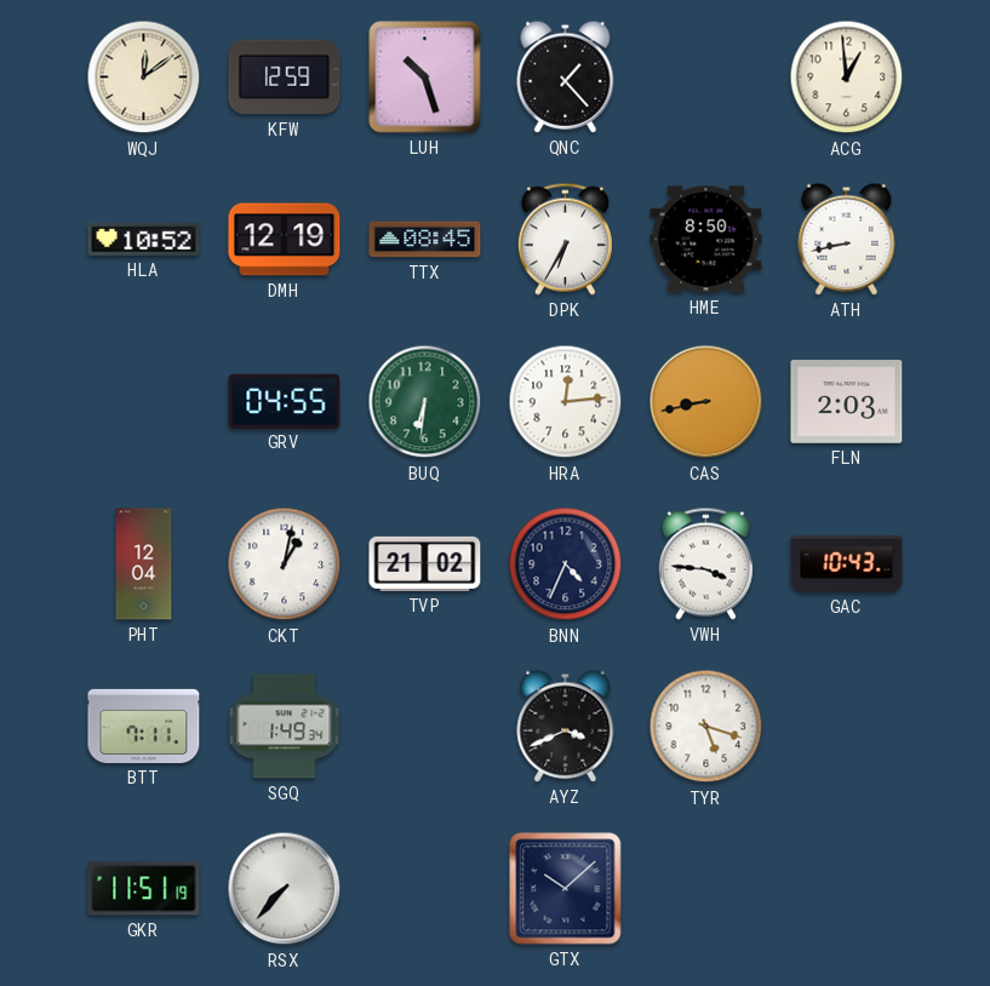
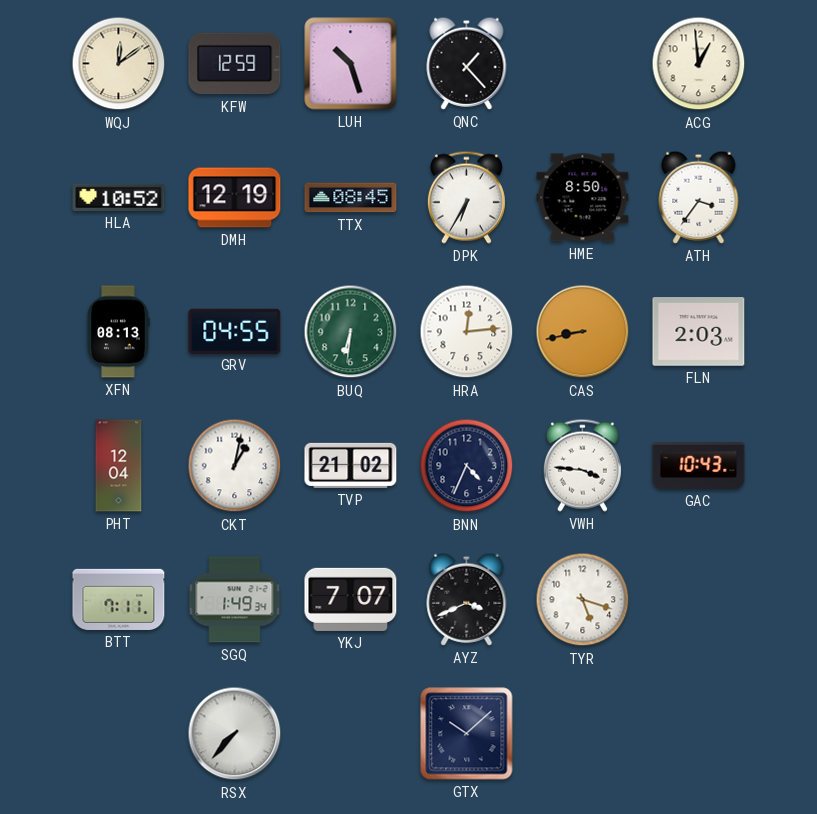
ATH: 8:43 -> 3:36 (699, 197)
XFN: none -> 08:13 (118, 332)
YKJ: none -> 7:07 (351, 599)
GKR: 11:51 -> none (144, 889)
